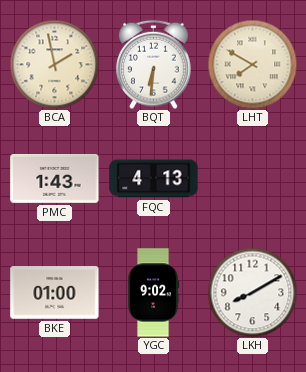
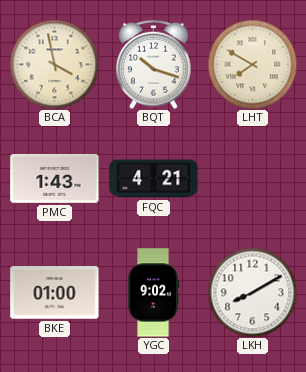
BCA: 1:58 -> 3:58 (54, 64)
BQT: 6:31 -> 10:18 (154, 64)
FQC: 4:13 -> 4:21 (154, 179)
